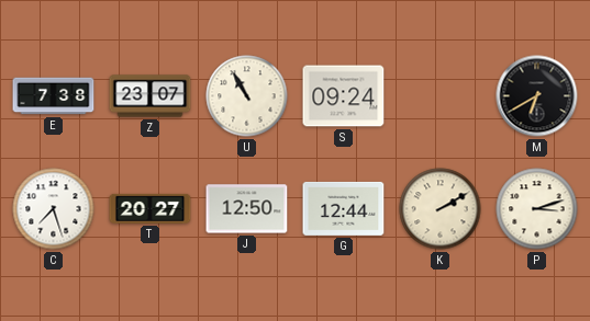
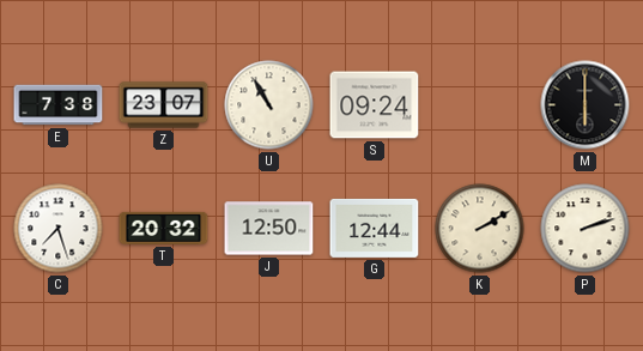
M: 6:40 -> 6:00 (586, 105)
T: 20:27 -> 20:32 (164, 228)
P: 3:12 -> 2:12 (586, 229)
